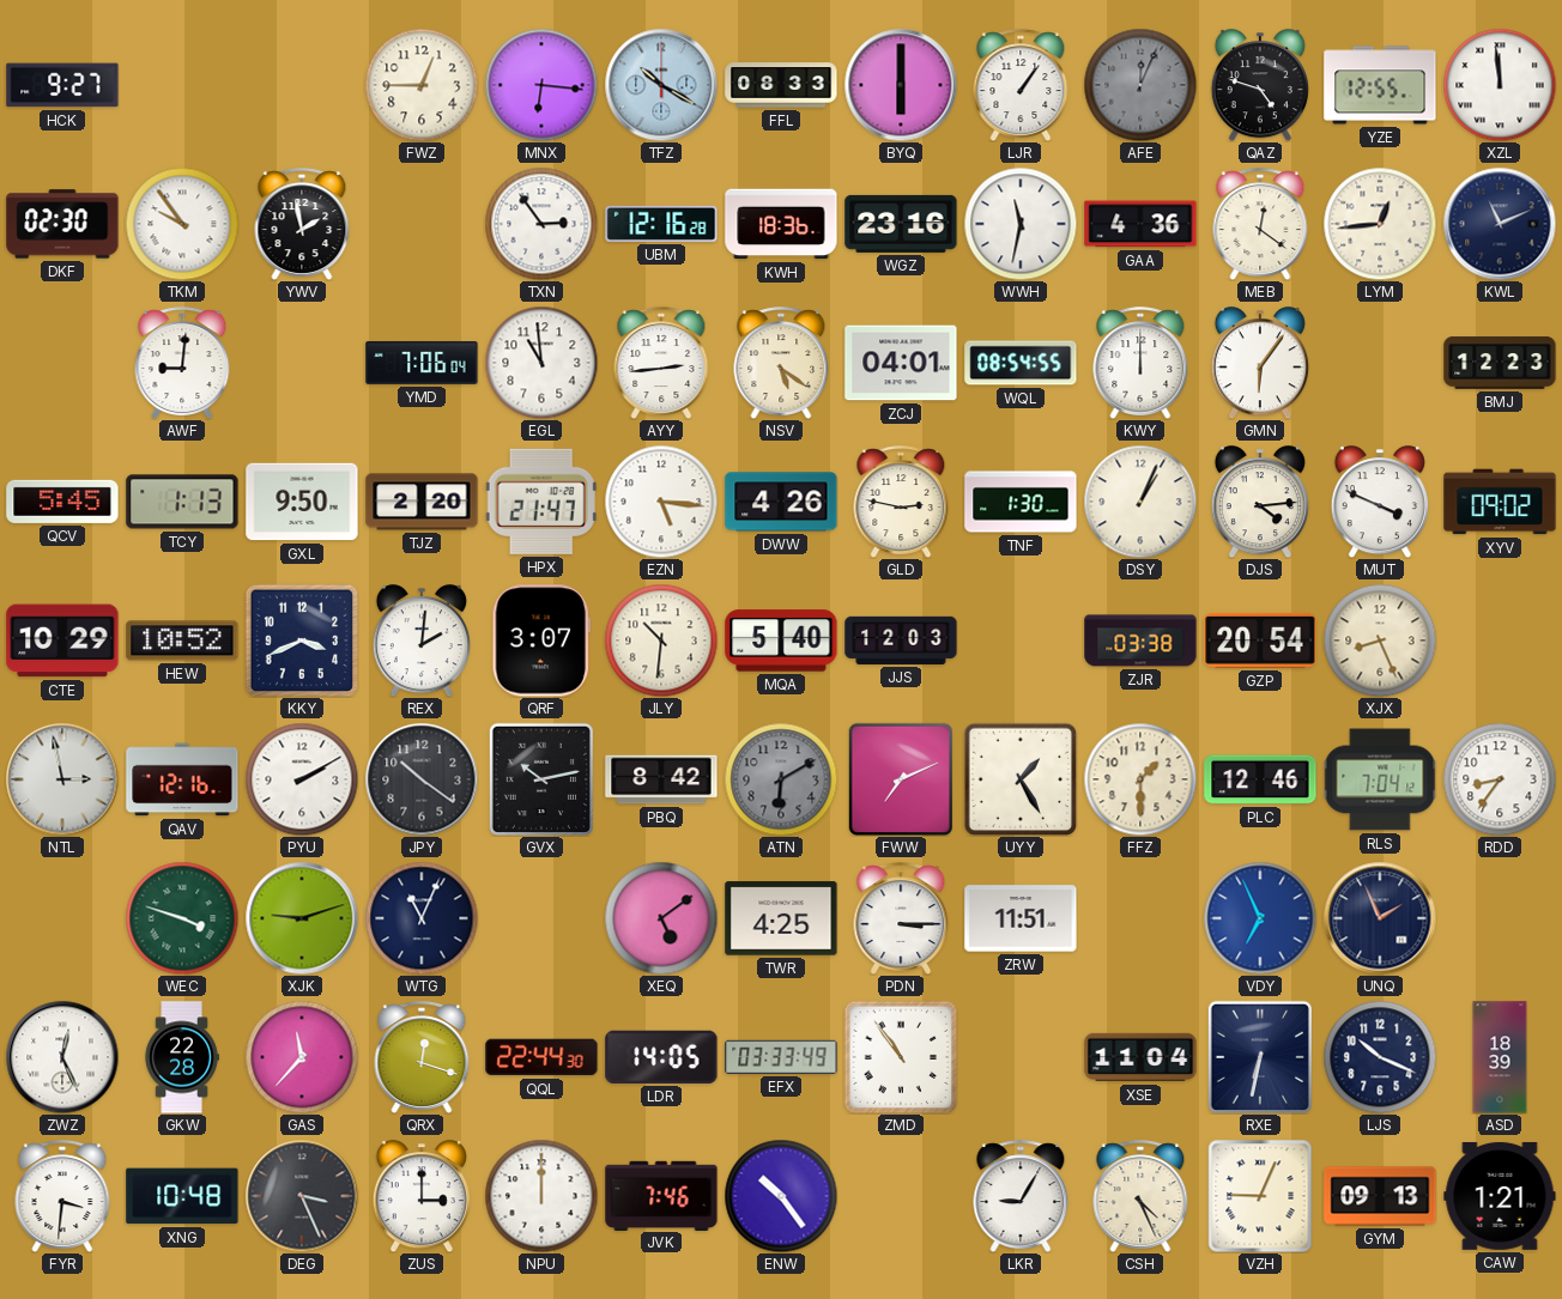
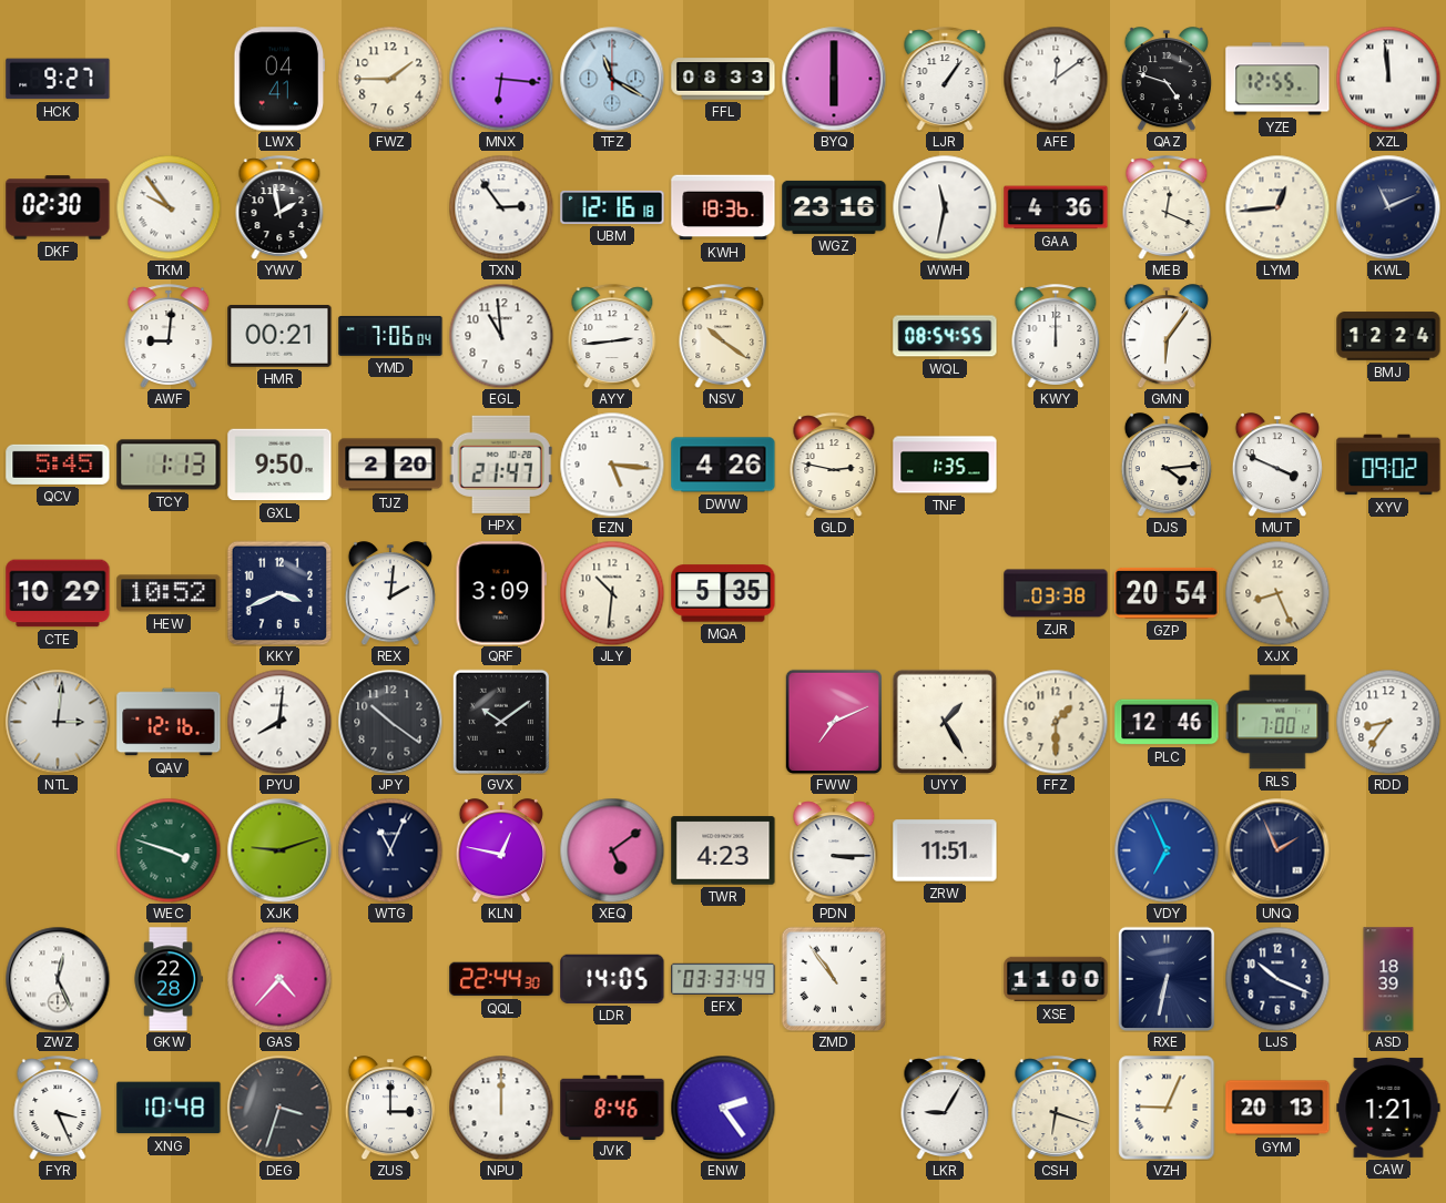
LWX: none -> 04:41 (279, 79)
FWZ: 12:45 -> 1:45 (390, 79)
TFZ: 10:20 -> 11:20 (612, 79)
AFE: 12:04 -> 12:09 (1056, 79)
AFE dial: grey -> white (1056, 79)
UBM: 12:16:28 -> 12:16:18 (612, 207)
MEB: 12:21 -> 12:19 (1167, 207)
HMR: none -> 00:21 (279, 337)
NSV: 5:21 -> 10:21 (723, 336)
ZCJ: 04:01 -> none (901, 363)
BMJ: 12:23 -> 12:24 (1388, 336)
TNF: 1:30 -> 1:35 (945, 465)
DSY: 1:04 -> none (1140, 502)
QRF: 3:07 -> 3:09 (501, 593)
MQA: 5:40 -> 5:35 (723, 593)
JJS: 12:03 -> none (901, 641)
NTL: 2:58 -> 3:01 (58, 722)
PYU: 2:10 -> 8:01 (279, 722)
GVX: 10:13 -> 10:09 (500, 721)
PBQ: 8:42 -> none (661, 779)
ATN: 6:10 -> none (781, 779)
RLS: 7:04 -> 7:00 (1277, 722)
KLN: none -> 12:47 (501, 850)
TWR: 4:25 -> 4:23 (723, 850)
GAS: 11:37 -> 4:37 (279, 979)
QRX: 12:18 -> none (422, 1057)
XSE: 11:04 -> 11:00 (1056, 979)
FYR: 3:31 -> 3:26 (58, 1108)
DEG: 3:26 -> 3:33 (279, 1108)
JVK: 7:46 -> 8:46 (612, 1107)
ENW: 10:24 -> 2:24 (723, 1108)
CSH: 4:26 -> 6:18 (1056, 1108)
GYM: 09:13 -> 20:13 (1277, 1108)
